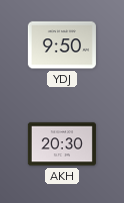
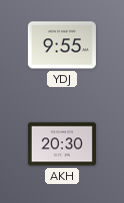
YDJ: 9:50 -> 9:55 (62, 45)
